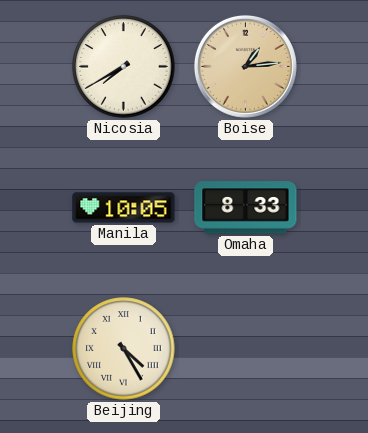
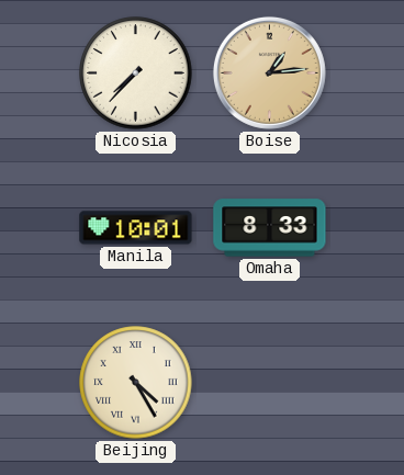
Nicosia: 7:40 -> 7:37 (136, 73)
Manila: 10:05 -> 10:01 (136, 228)
